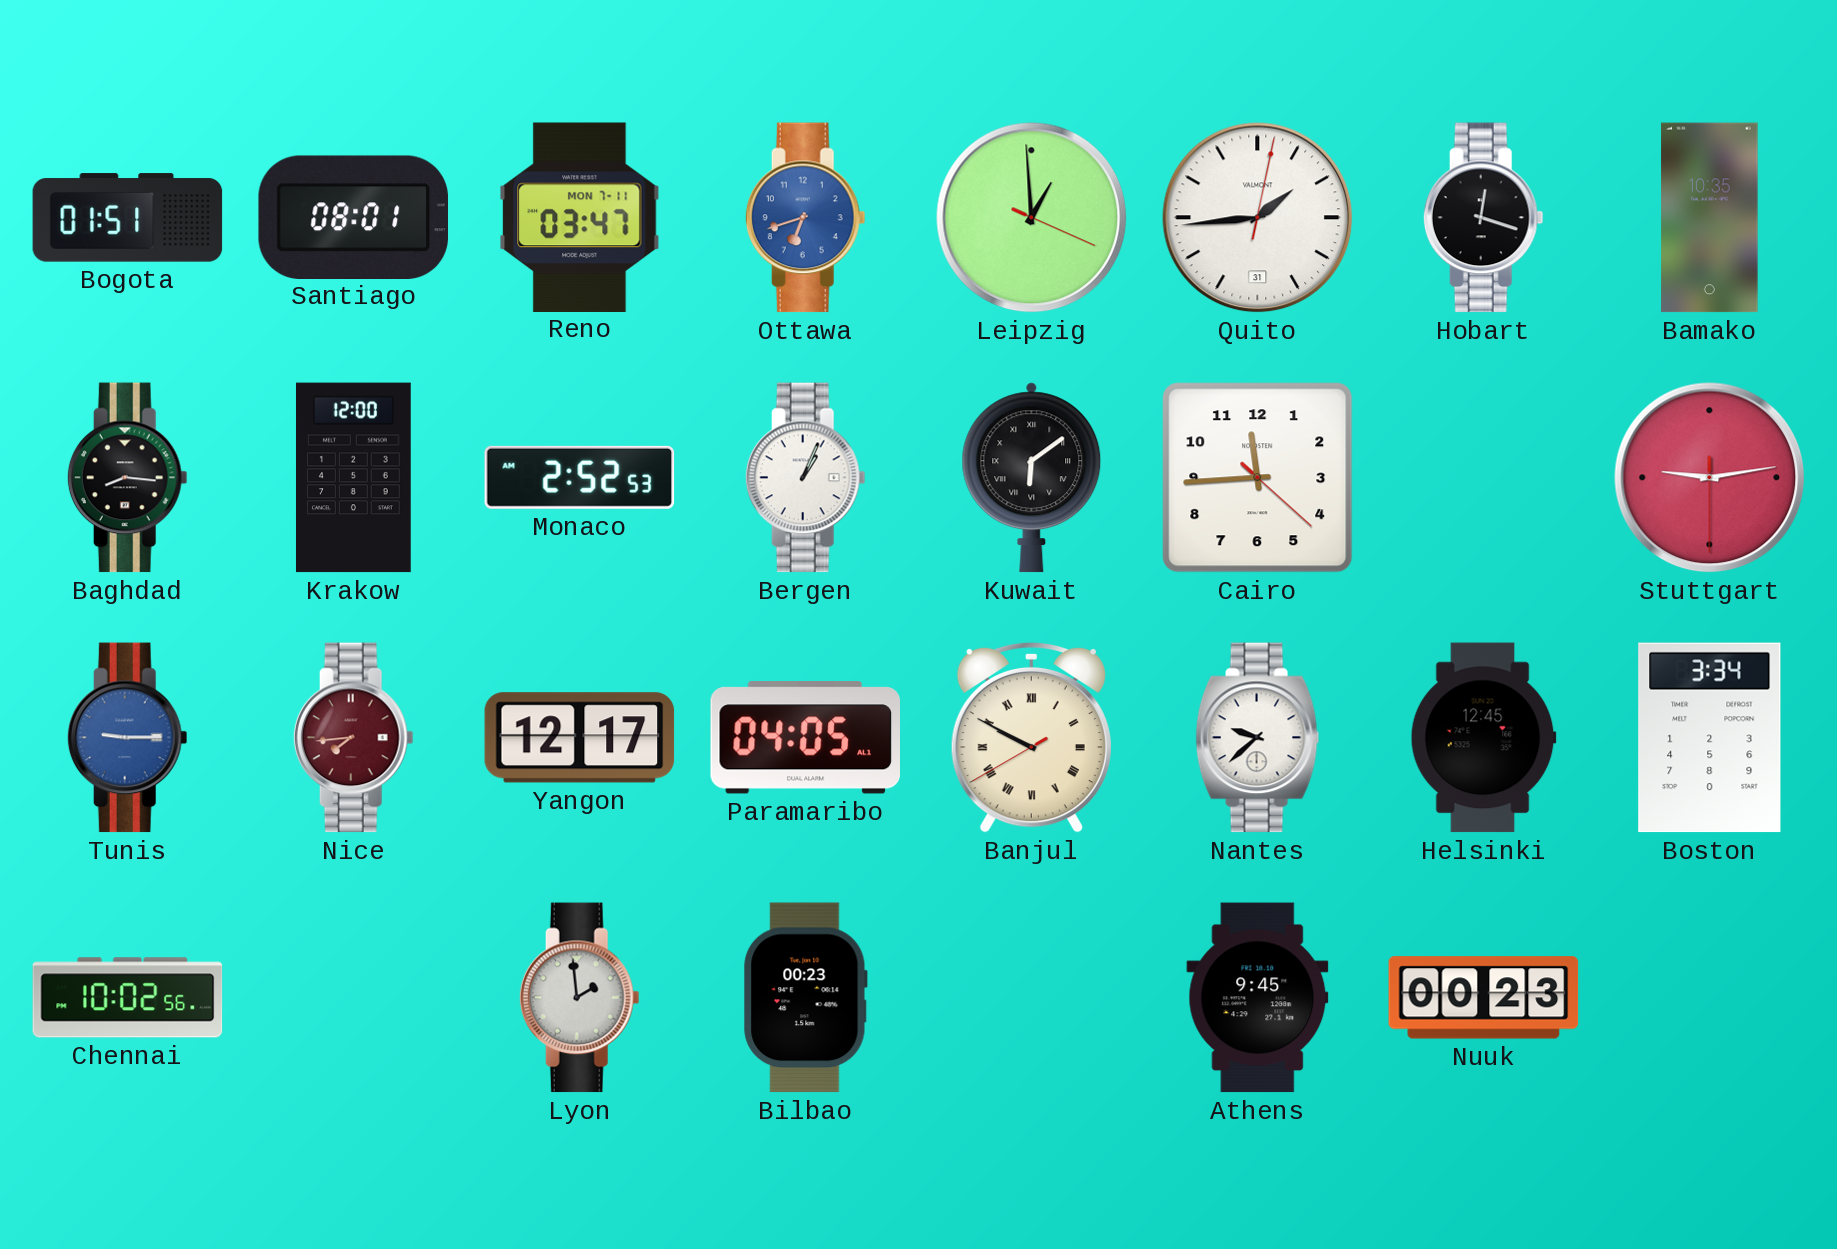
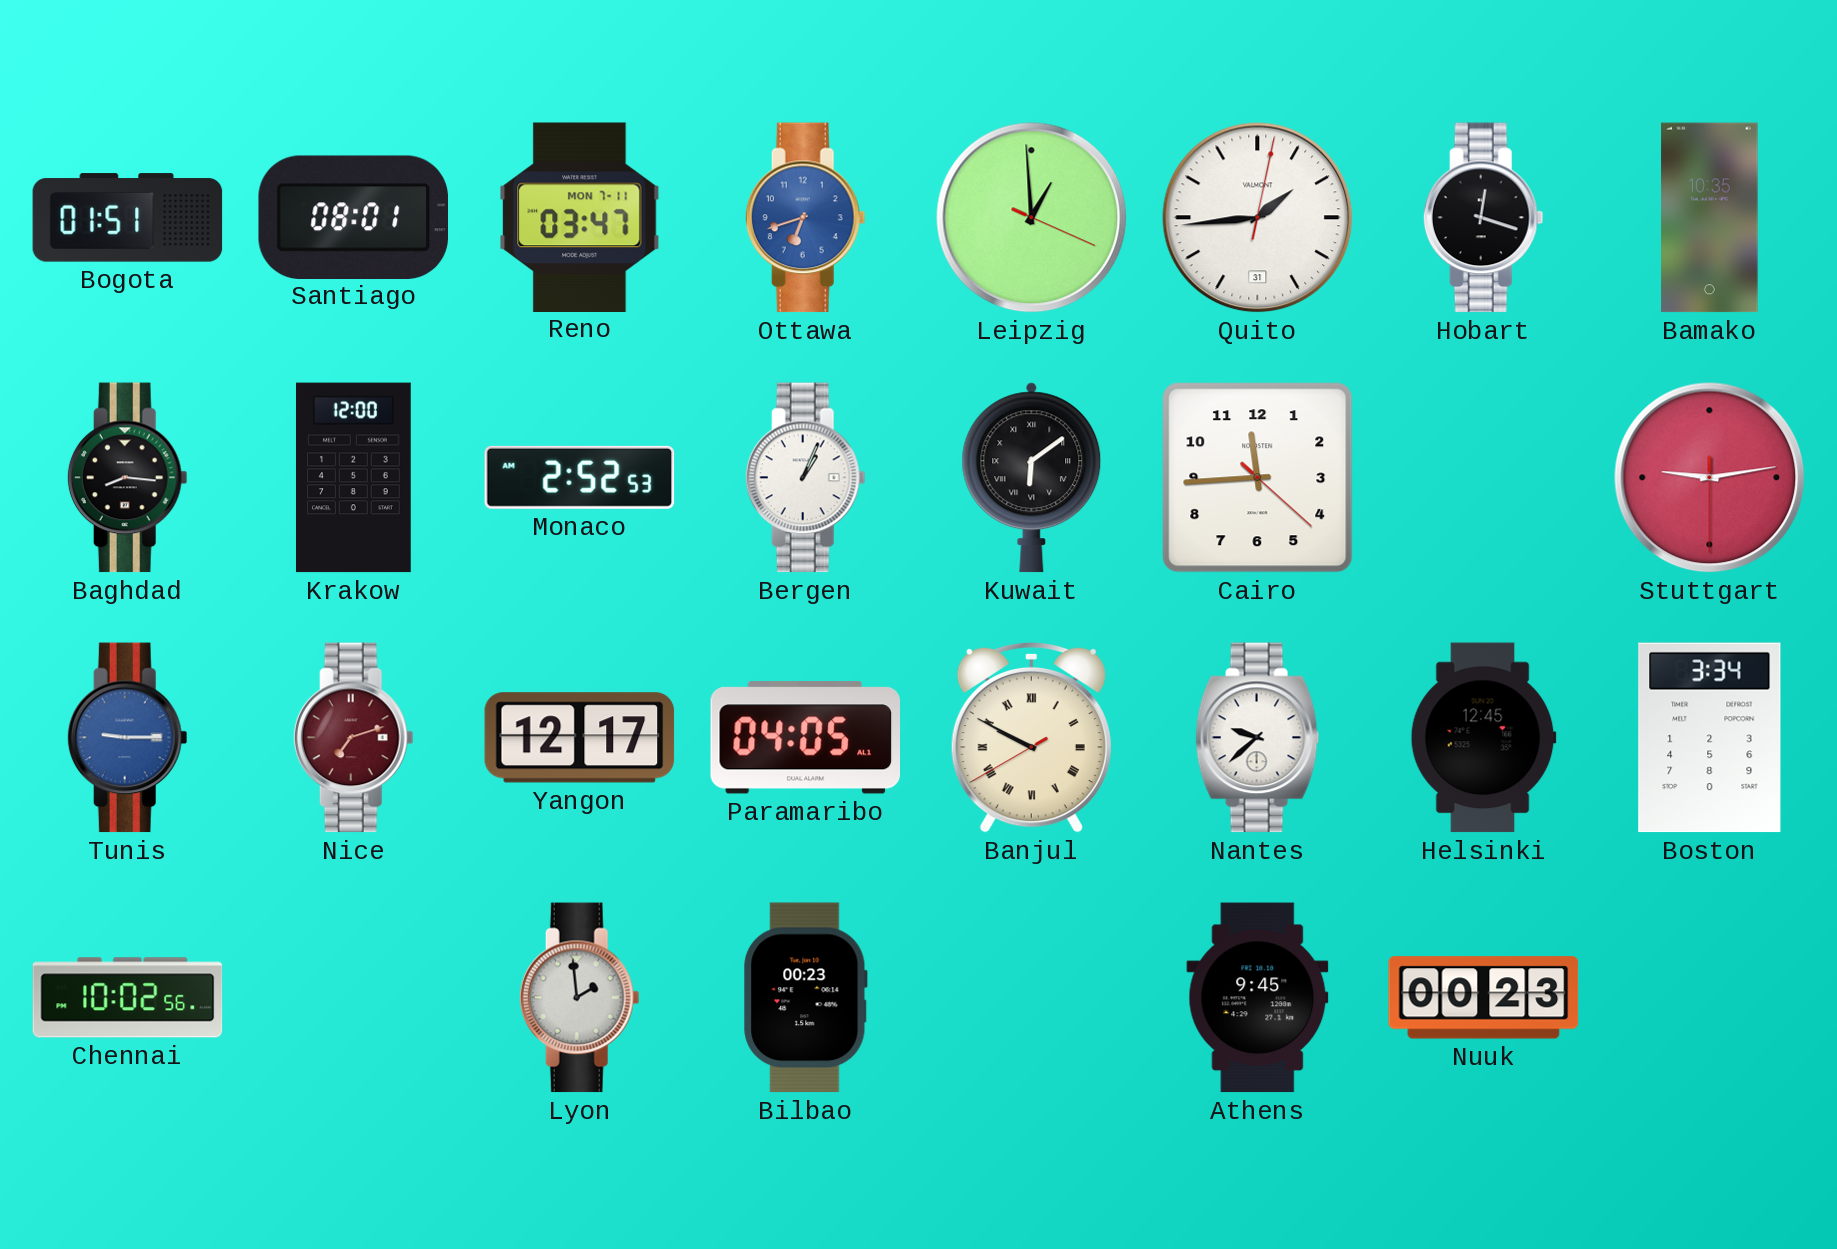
Nice: 7:44 -> 7:12 (353, 738)
